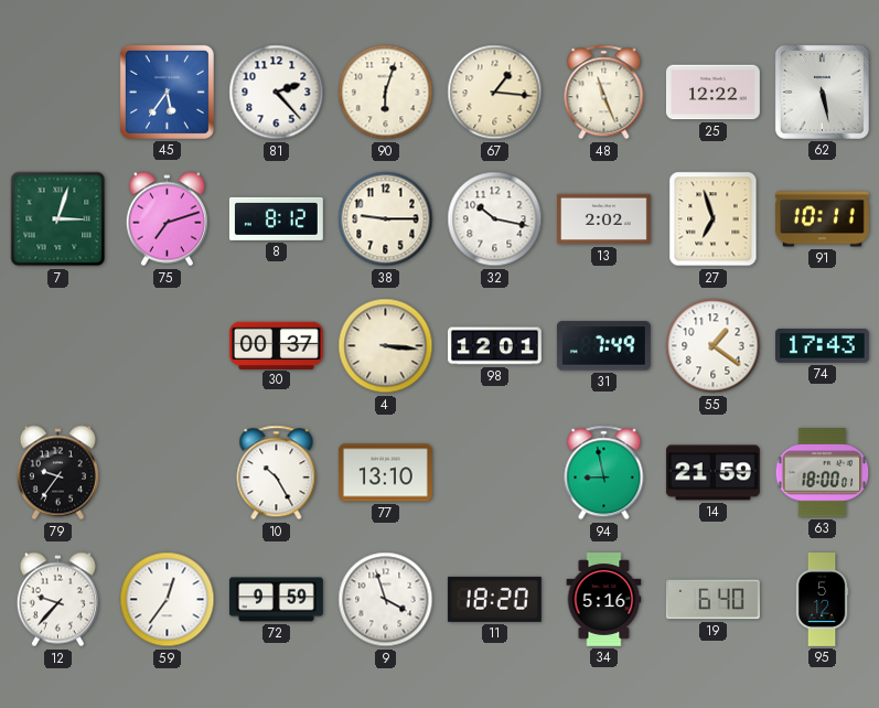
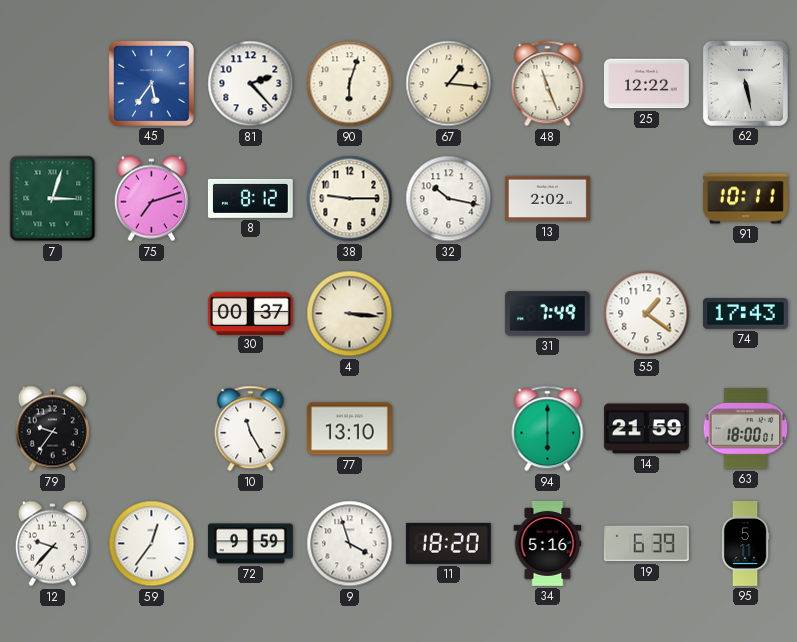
27: 6:57 -> none (714, 219)
98: 12:01 -> none (495, 346)
10: 10:25 -> 11:25 (251, 429)
94: 8:58 -> 6:00 (548, 429)
19: 6:40 -> 6:39 (646, 544)
95: 5:12 -> 5:11 (745, 544)
